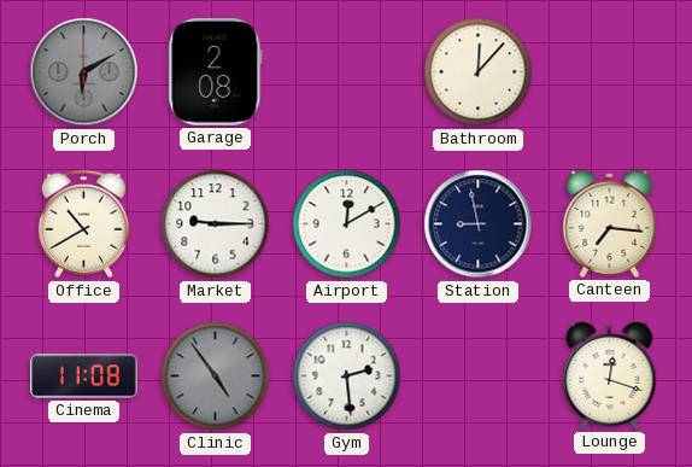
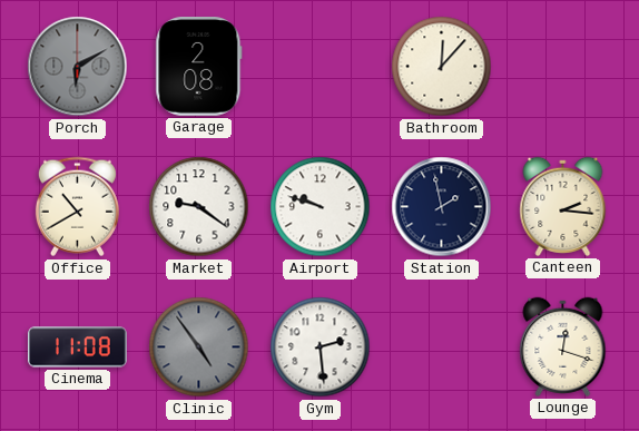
Market: 9:15 -> 9:21 (199, 207)
Airport: 12:10 -> 9:48 (321, 207)
Station: 8:58 -> 1:58 (442, 207)
Canteen: 7:16 -> 2:16 (563, 206)
